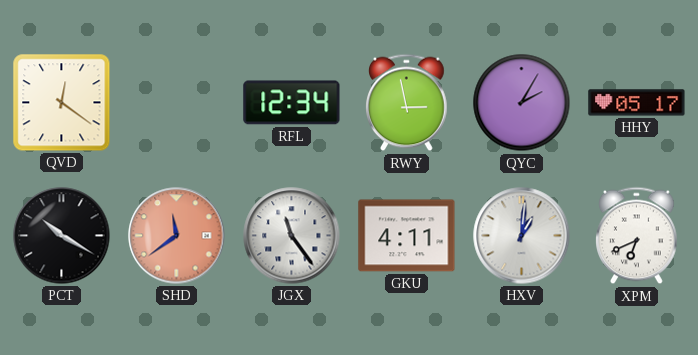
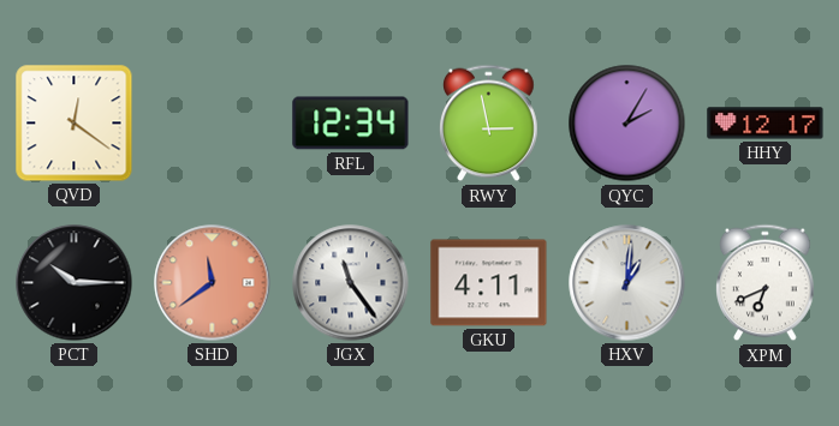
HHY: 05:17 -> 12:17 (766, 124)
PCT: 10:20 -> 10:15 (75, 283)
